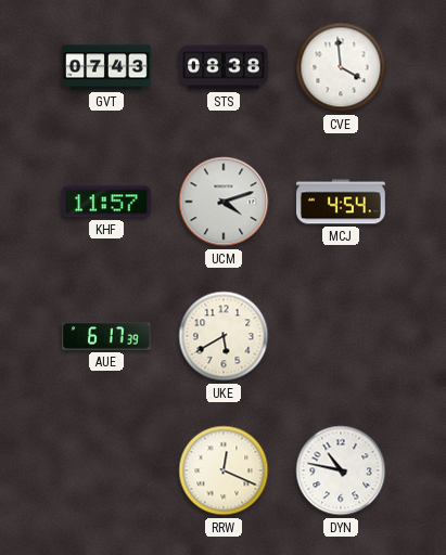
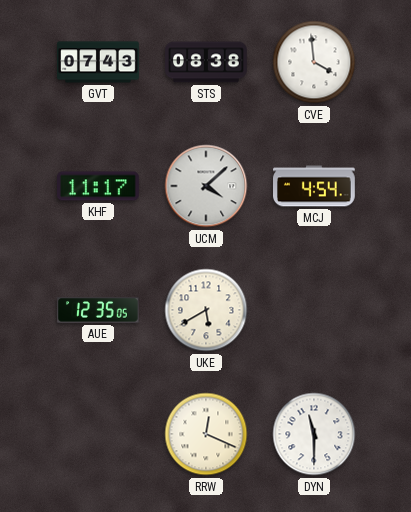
KHF: 11:57 -> 11:17 (99, 186)
UCM: 4:12 -> 4:08 (206, 186)
AUE: 6:17 -> 12:35 (99, 310)
DYN: 10:47 -> 11:30 (314, 434)
